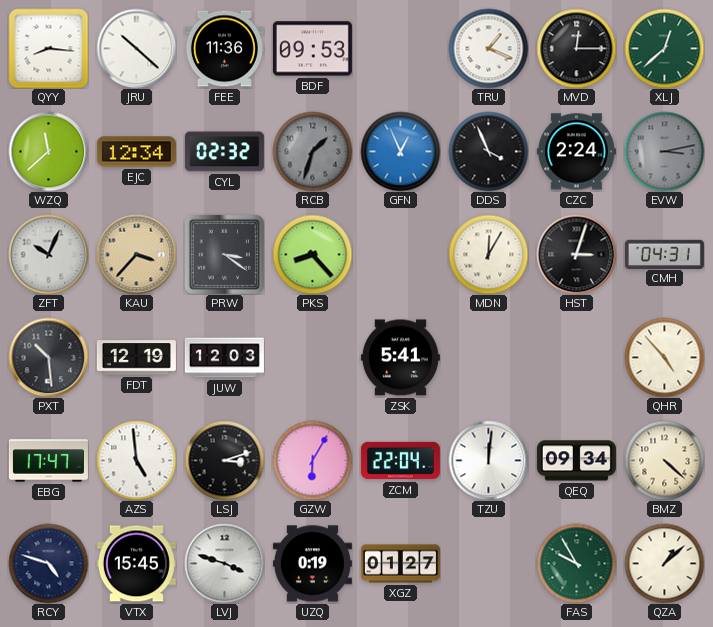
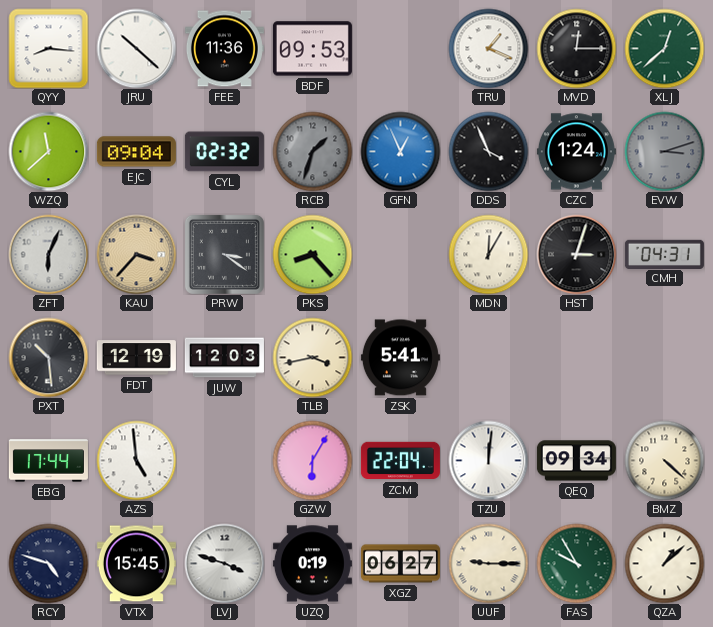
EJC: 12:34 -> 09:04 (136, 152)
CZC: 2:24 -> 1:24 (576, 152)
EVW: 3:13 -> 3:12 (664, 151)
ZFT: 10:04 -> 6:04 (48, 254)
TLB: none -> 3:43 (312, 357)
QHR: 4:53 -> none (664, 357)
EBG: 17:47 -> 17:44 (48, 461)
LSJ: 3:12 -> none (224, 460)
XGZ: 01:27 -> 06:27 (400, 564)
UUF: none -> 9:15 (488, 563)
